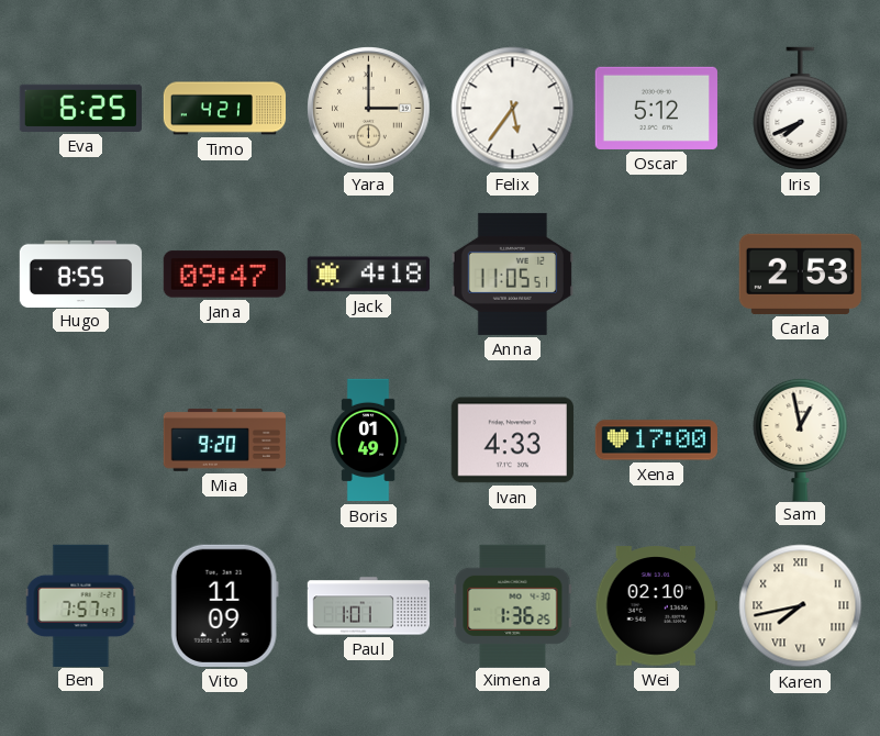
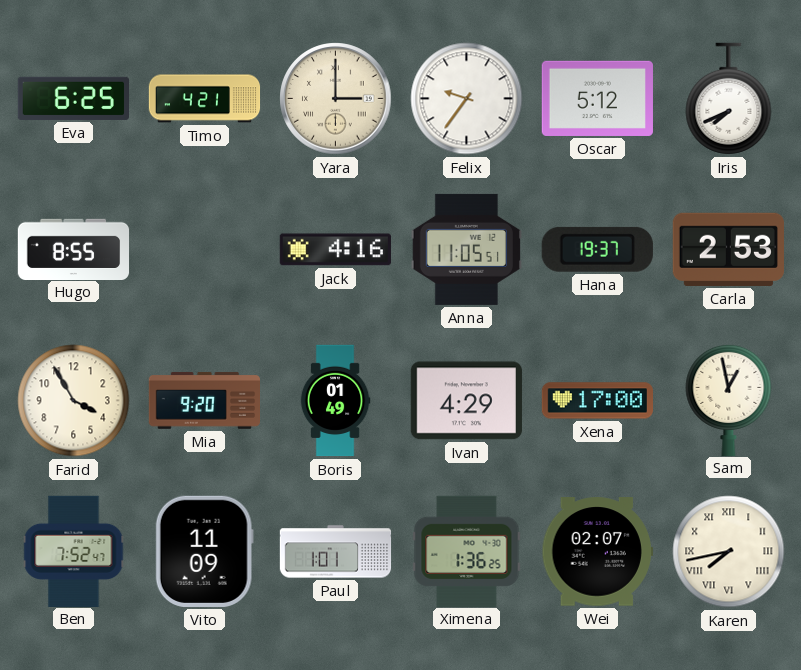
Felix: 5:36 -> 9:36 (467, 99)
Jana: 09:47 -> none (224, 275)
Jack: 4:18 -> 4:16 (335, 250)
Hana: none -> 19:37 (597, 249)
Farid: none -> 3:55 (74, 401)
Ivan: 4:33 -> 4:29 (466, 401)
Ben: 7:57 -> 7:52 (74, 551)
Wei: 02:10 -> 02:07 (597, 552)
